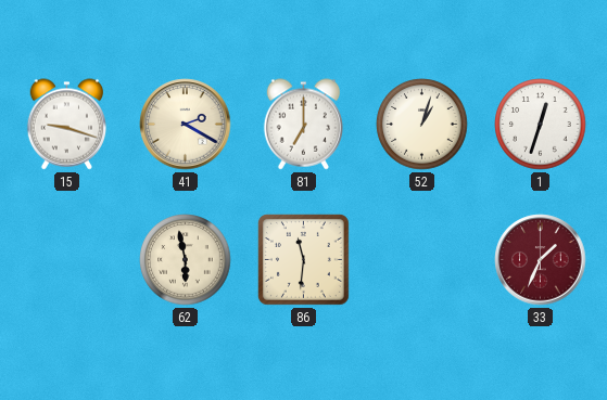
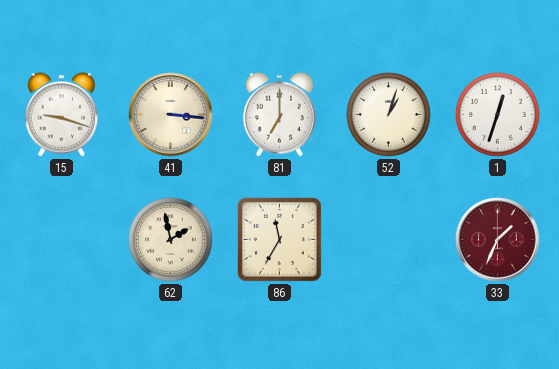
41: 2:20 -> 3:16 (171, 115)
62: 5:58 -> 1:58 (171, 240)
86: 11:31 -> 11:35 (279, 239)
